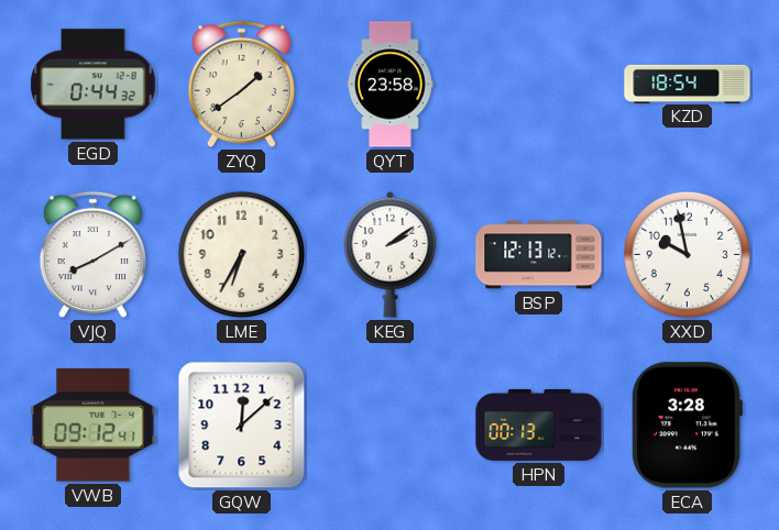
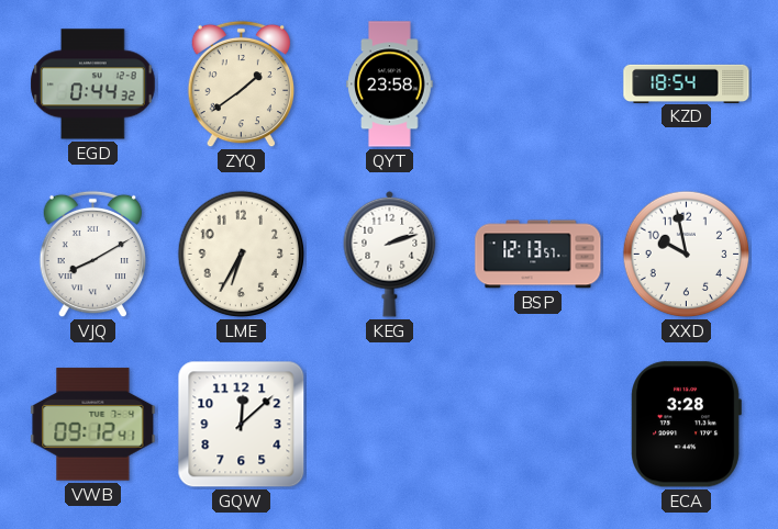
KEG: 2:09 -> 2:12 (390, 254)
BSP: 12:13:12 -> 12:13:57 (538, 255)
HPN: 00:13 -> none (539, 424)
